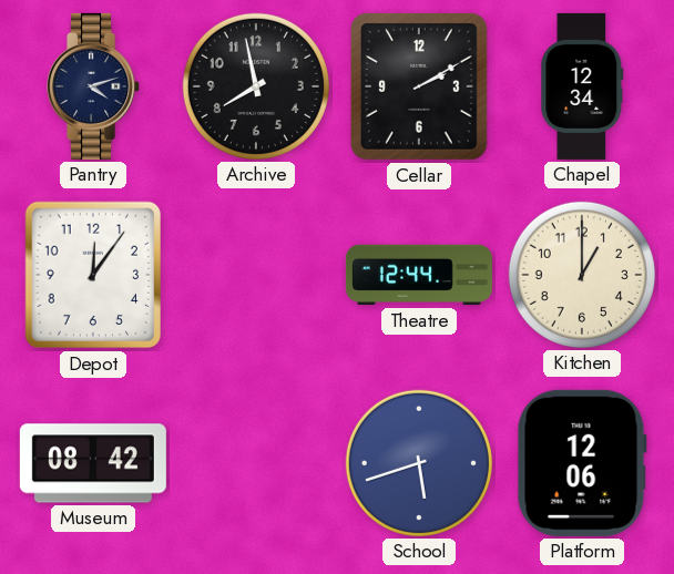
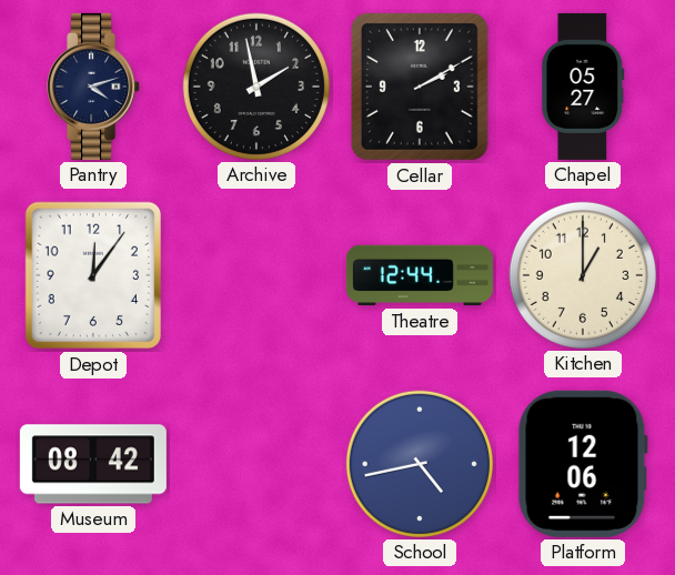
Archive: 7:58 -> 1:58 (256, 87)
Chapel: 12:34 -> 05:27 (583, 87)
School: 5:42 -> 4:43 (420, 464)
